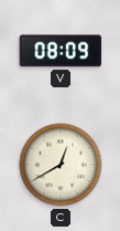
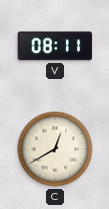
V: 08:09 -> 08:11 (55, 46)
